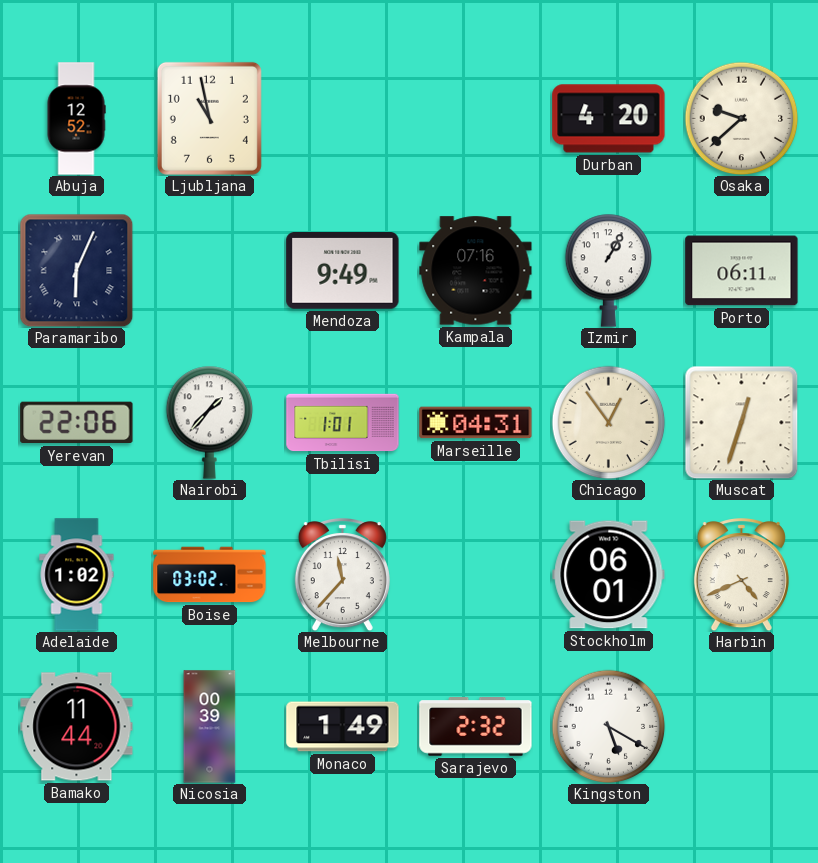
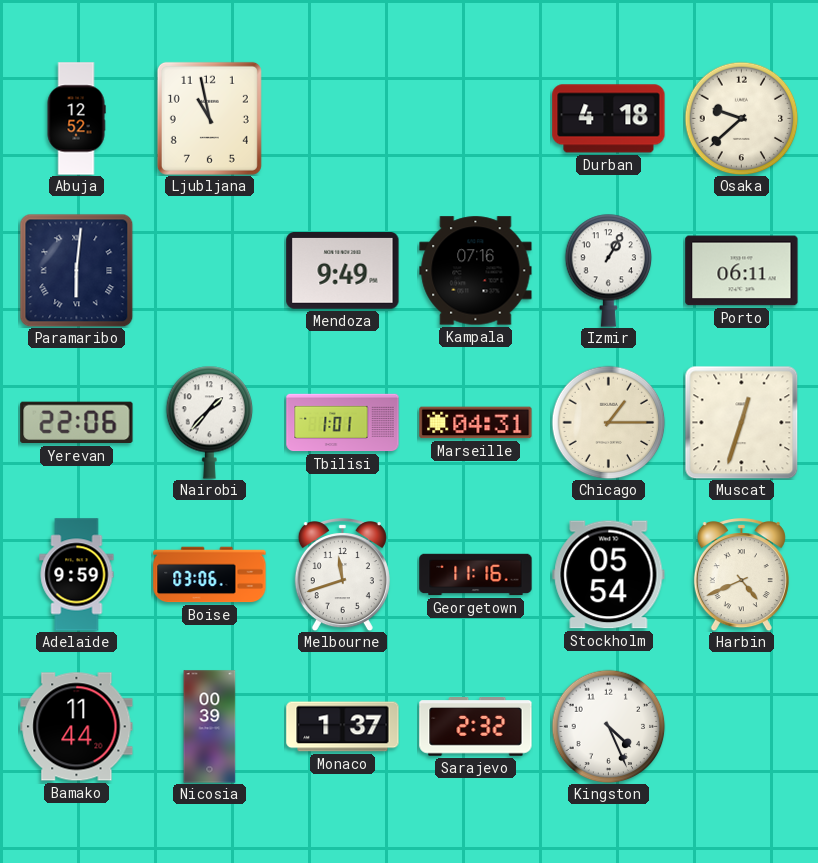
Durban: 4:20 -> 4:18 (609, 119)
Paramaribo: 6:04 -> 6:01 (76, 270)
Chicago: 12:54 -> 1:15 (608, 422)
Adelaide: 1:02 -> 9:59 (77, 575)
Boise: 03:02 -> 03:06 (210, 575)
Melbourne: 11:37 -> 11:42 (342, 575)
Georgetown: none -> 11:16 (476, 575)
Stockholm: 06:01 -> 05:54 (609, 575)
Monaco: 1:49 -> 1:37 (343, 727)
Kingston: 5:20 -> 4:26 (608, 726)
